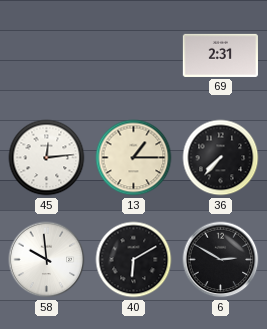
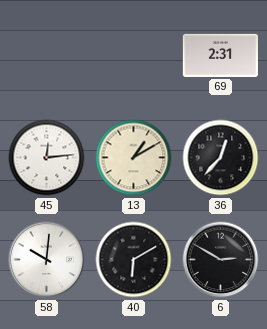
13: 1:15 -> 1:10 (134, 158)
36: 7:37 -> 12:37 (221, 158)
58: 9:59 -> 10:01 (47, 260)
